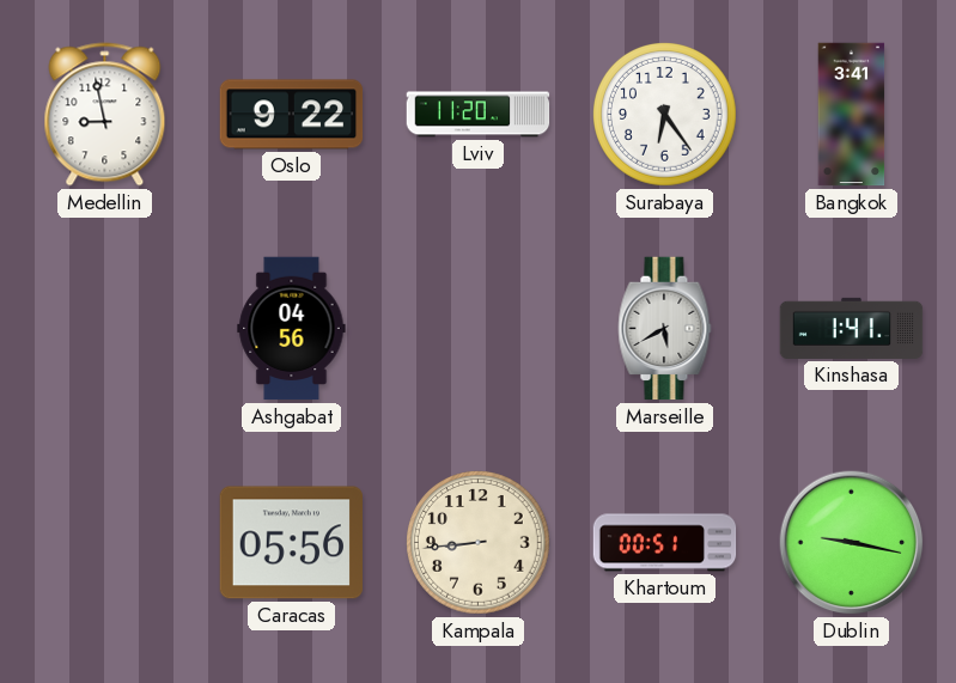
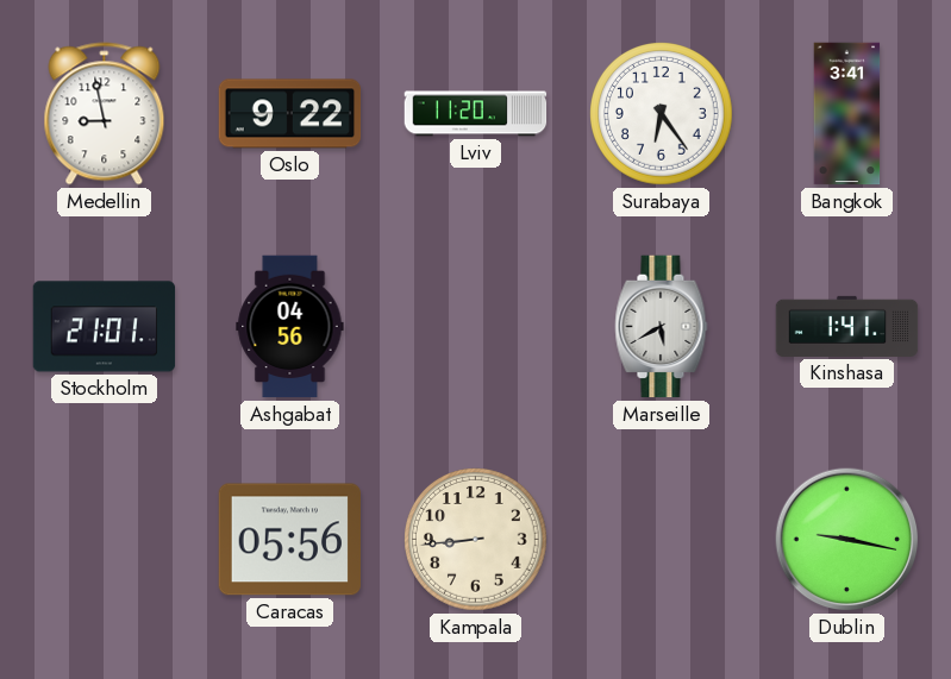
Stockholm: none -> 21:01 (105, 327)
Khartoum: 00:51 -> none (665, 543)
